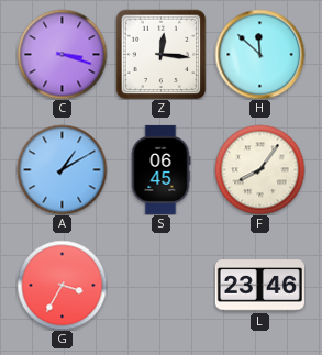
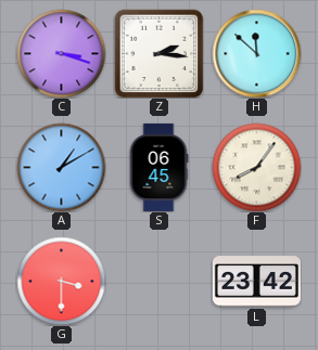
Z: 12:16 -> 2:16 (158, 53)
G: 3:35 -> 3:30 (61, 281)
L: 23:46 -> 23:42 (256, 282)
